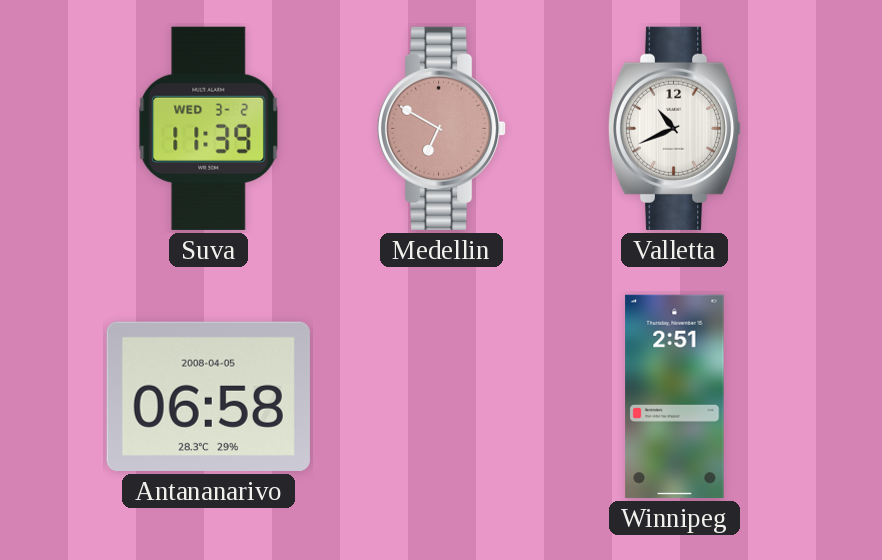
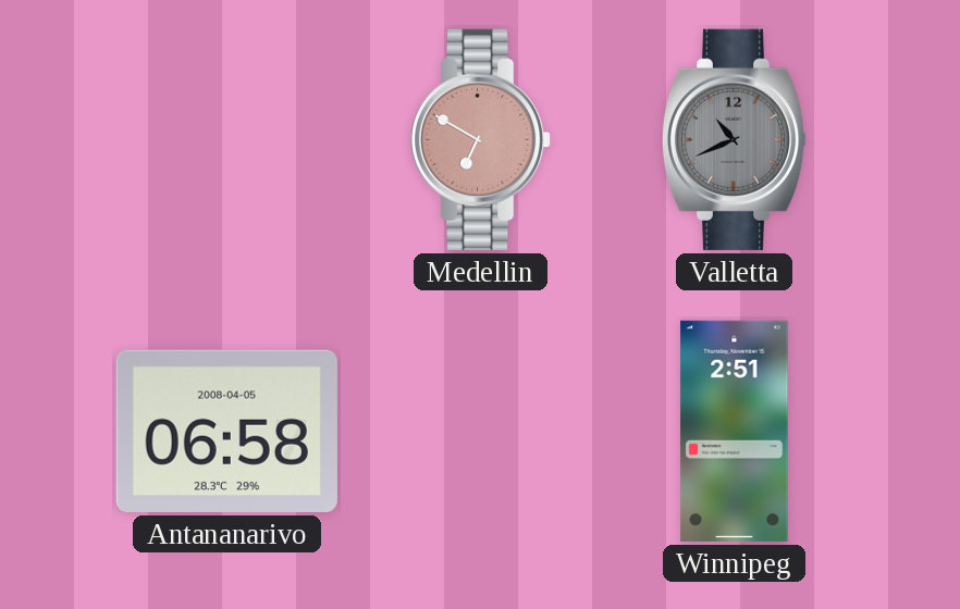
Suva: 11:39 -> none (209, 128)
Valletta dial: white -> grey (735, 139)
